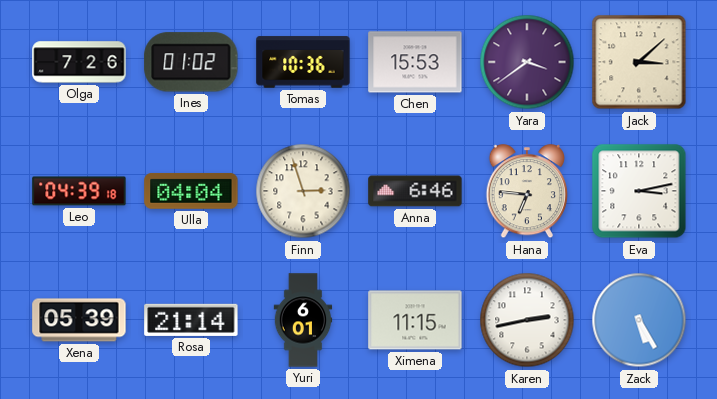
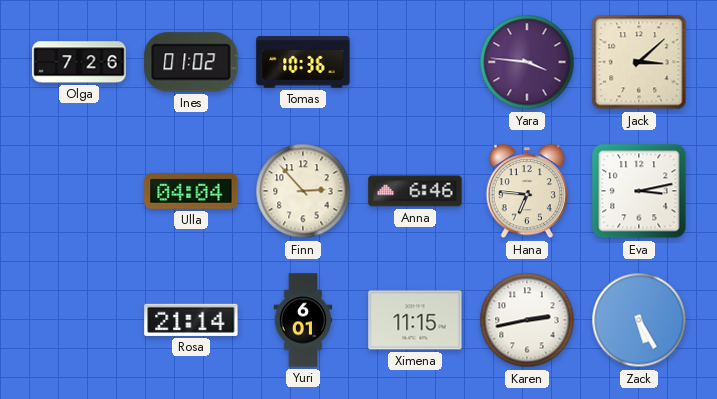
Chen: 15:53 -> none (415, 62)
Yara: 3:39 -> 3:46 (527, 62)
Leo: 04:39 -> none (79, 191)
Finn: 2:57 -> 2:53 (303, 191)
Xena: 05:39 -> none (79, 320)
